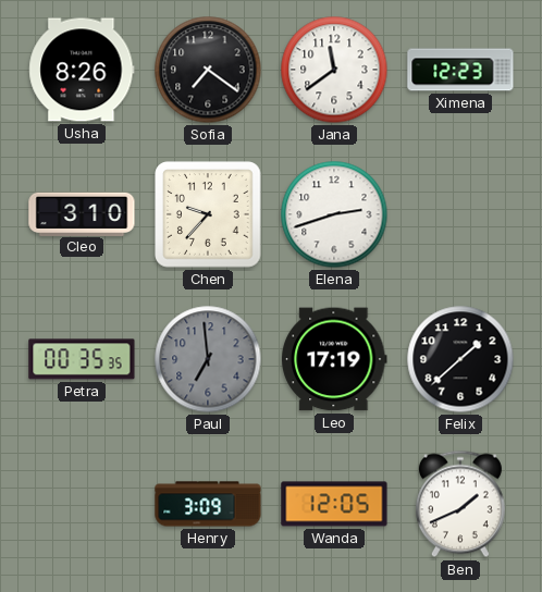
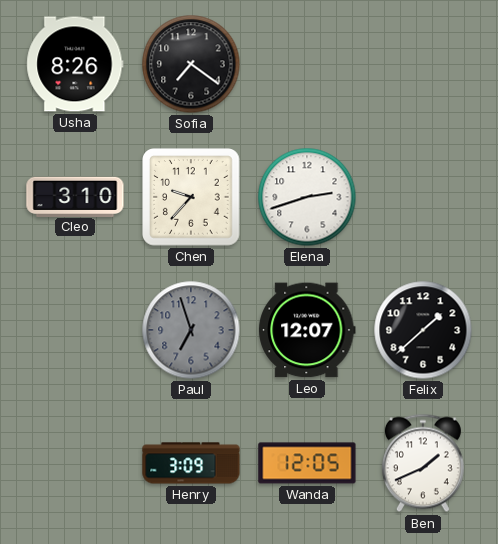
Jana: 11:39 -> none (334, 70)
Ximena: 12:23 -> none (460, 70)
Petra: 00:35 -> none (82, 359)
Paul: 6:59 -> 6:57 (191, 330)
Leo: 17:19 -> 12:07 (308, 330)
